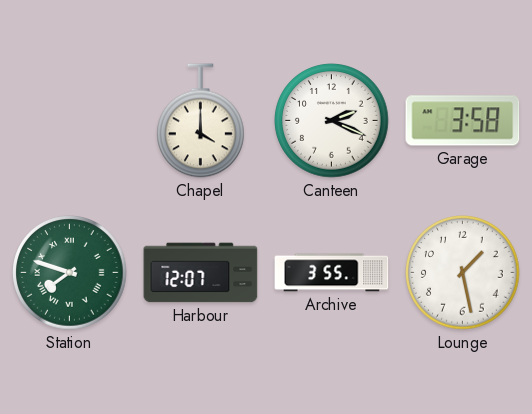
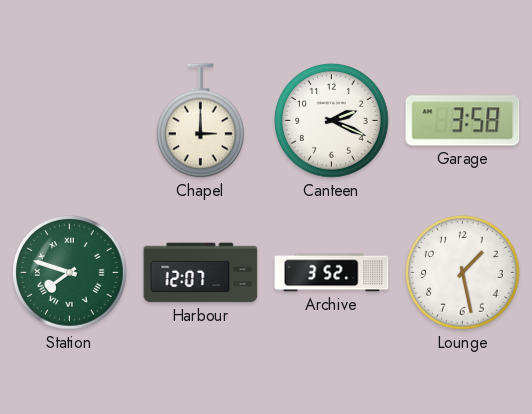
Chapel: 4:00 -> 3:00 (201, 121)
Archive: 3:55 -> 3:52 (332, 273)
